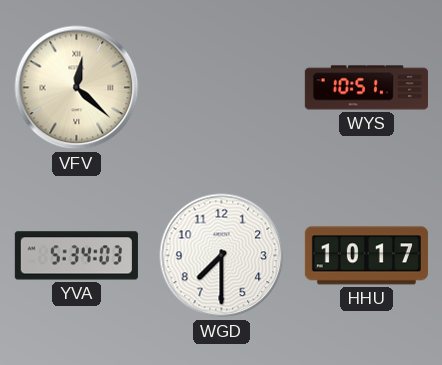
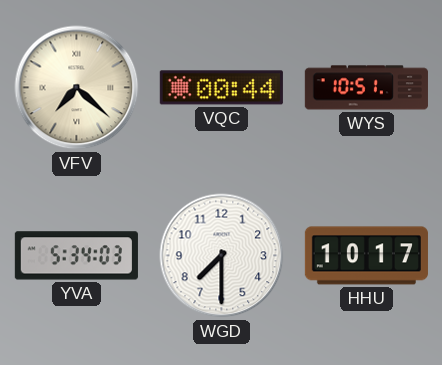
VFV: 12:22 -> 7:22 (77, 88)
VQC: none -> 00:44 (221, 88)
